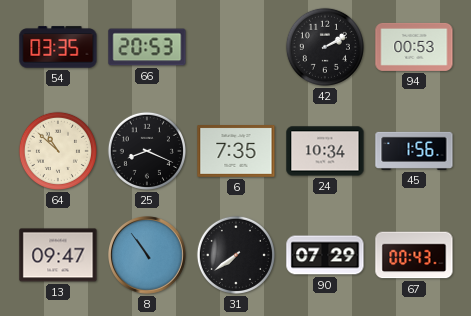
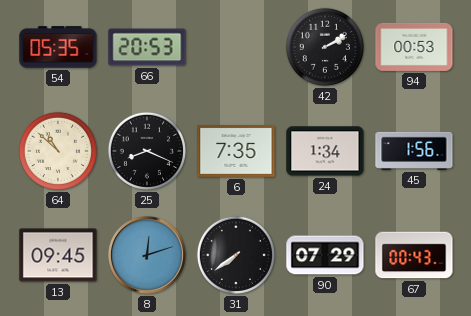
54: 03:35 -> 05:35 (58, 47)
24: 10:34 -> 1:34 (325, 151)
13: 09:47 -> 09:45 (58, 255)
8: 10:54 -> 12:12 (148, 256)
